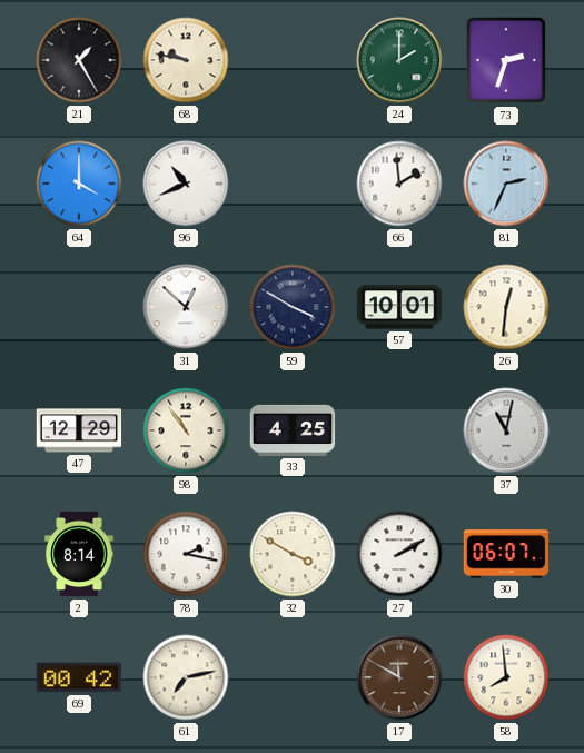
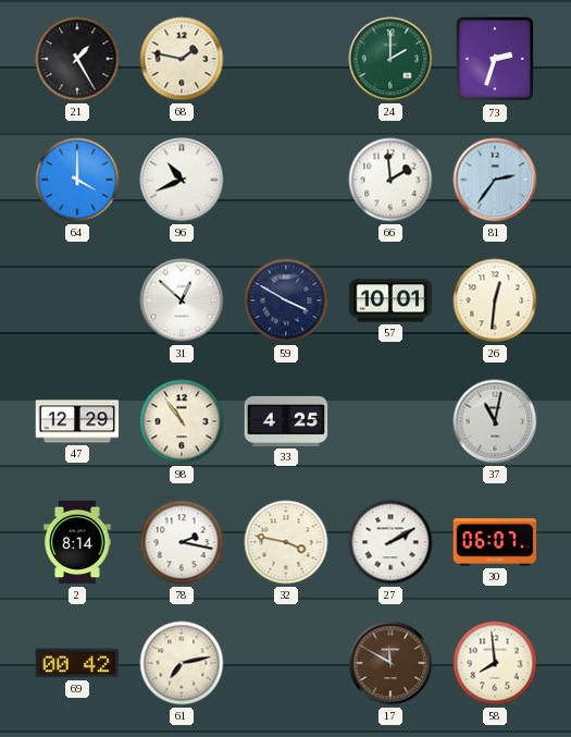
68: 9:47 -> 1:47 (182, 59)
81: 2:34 -> 2:36 (495, 180)
32: 3:50 -> 3:47 (286, 542)
